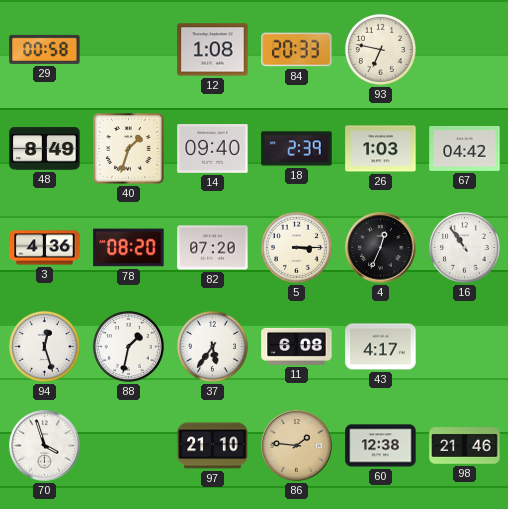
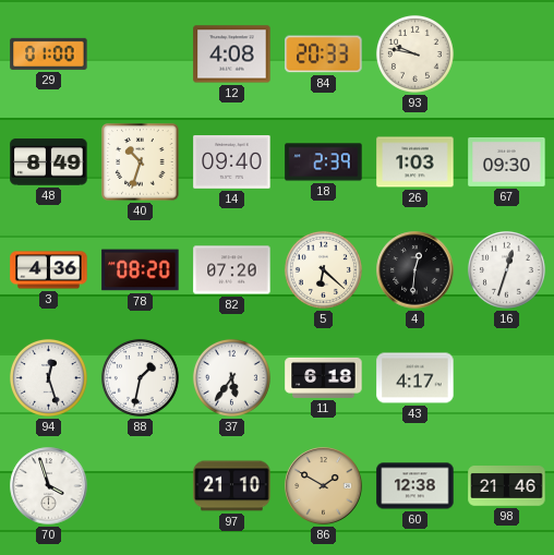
29: 00:58 -> 01:00 (49, 53)
12: 1:08 -> 4:08 (232, 55)
93: 6:47 -> 9:47 (414, 53)
40: 1:33 -> 10:33 (141, 162)
67: 04:42 -> 09:30 (507, 162)
5: 3:15 -> 6:22 (323, 269)
4: 12:34 -> 12:31 (415, 270)
16: 10:54 -> 12:33 (506, 269)
11: 6:08 -> 6:18 (324, 377)
86: 1:46 -> 1:50 (324, 486)
